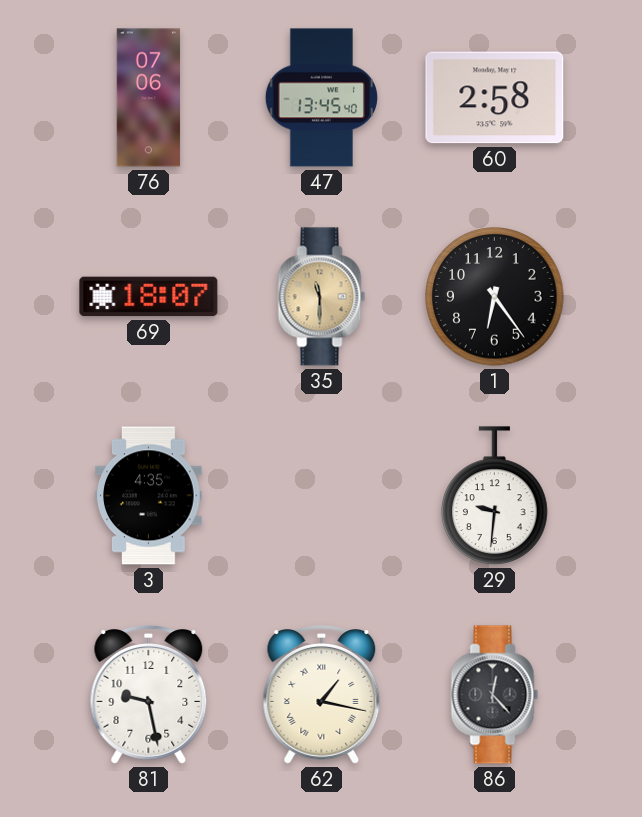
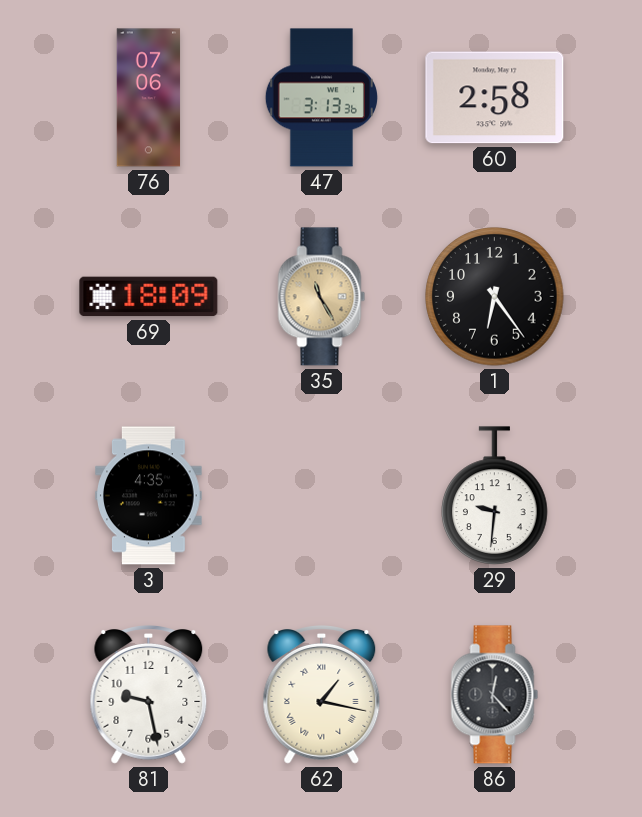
47: 13:45 -> 3:13 (321, 98)
69: 18:07 -> 18:09 (149, 297)
35: 11:30 -> 11:25 (322, 297)
